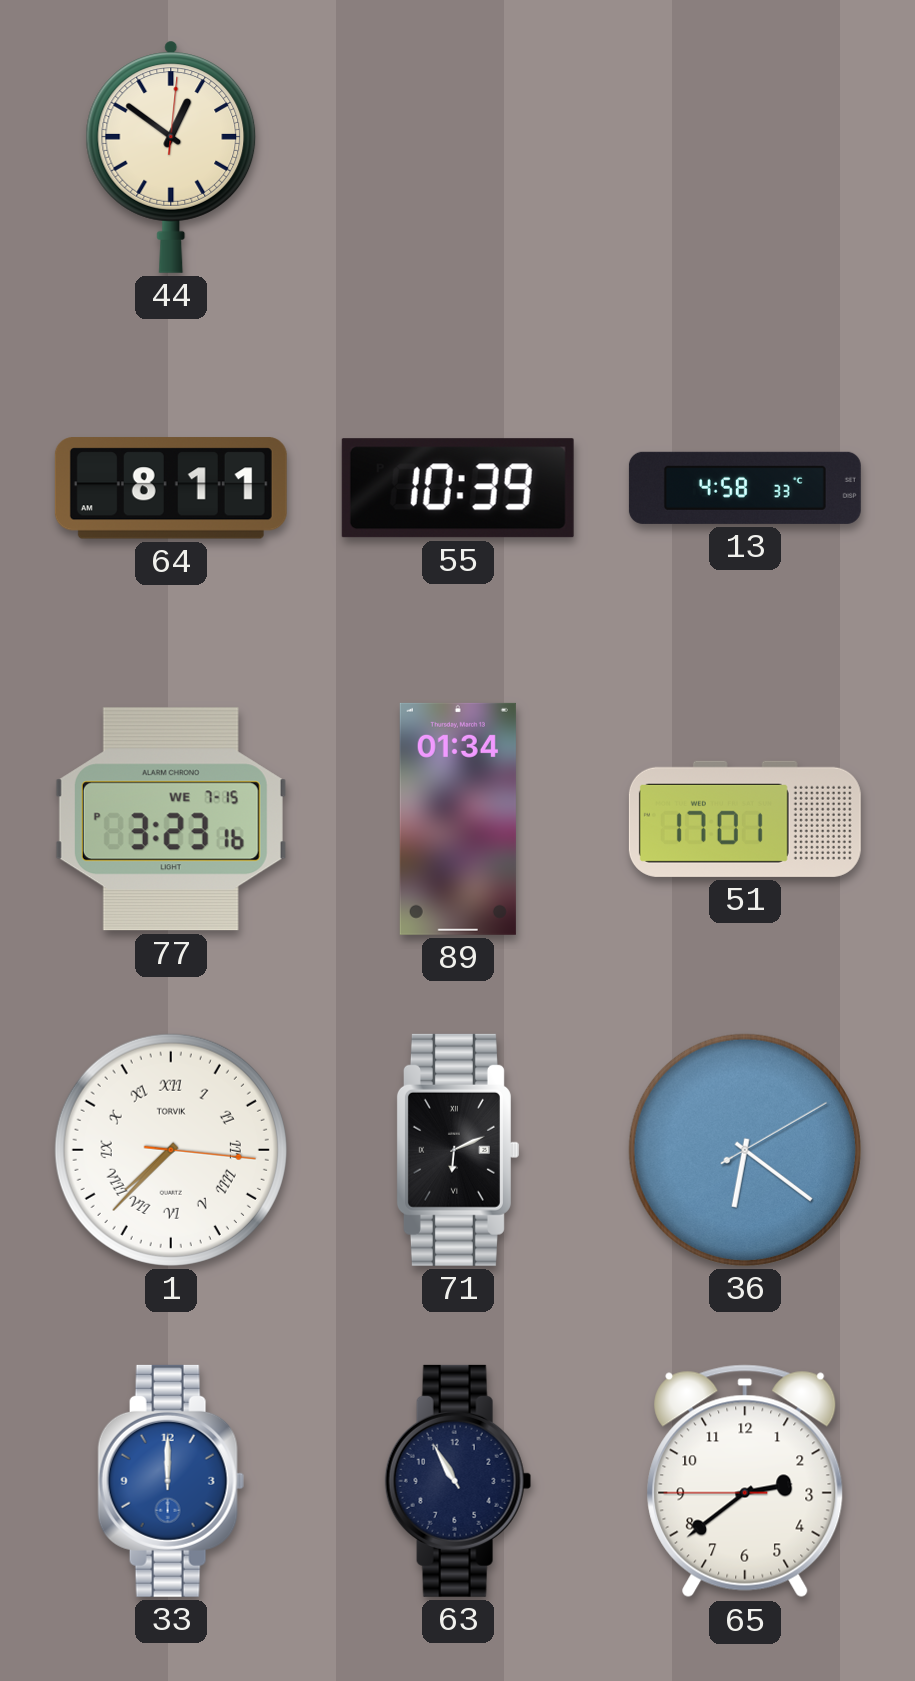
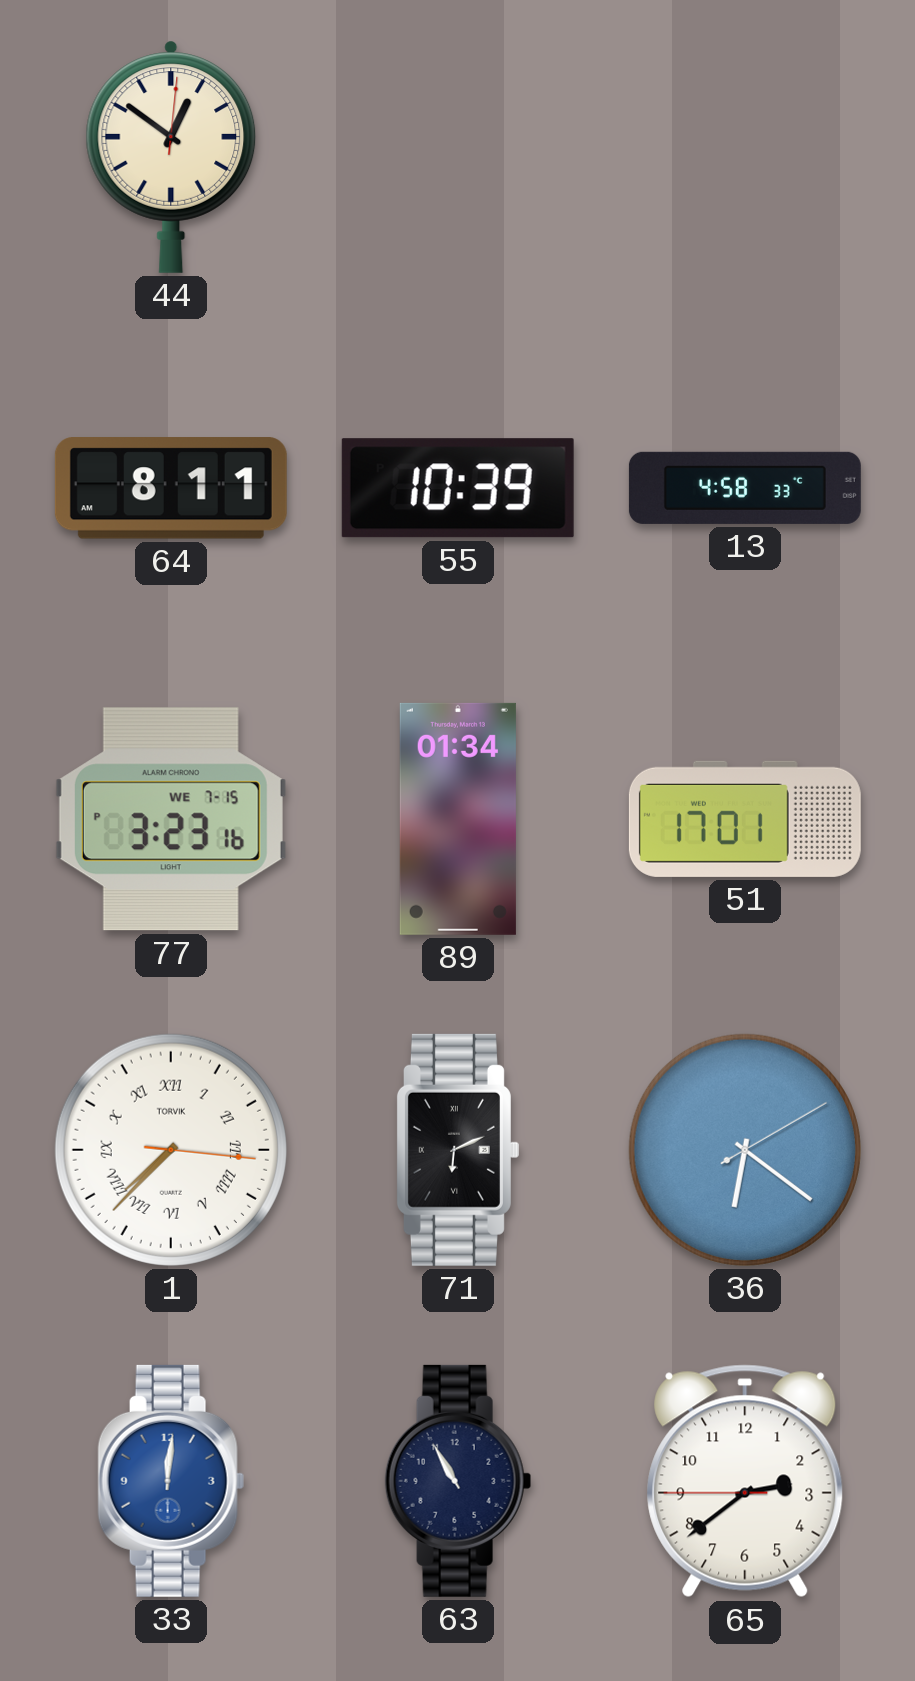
33: 12:00 -> 12:01 (171, 1481)
